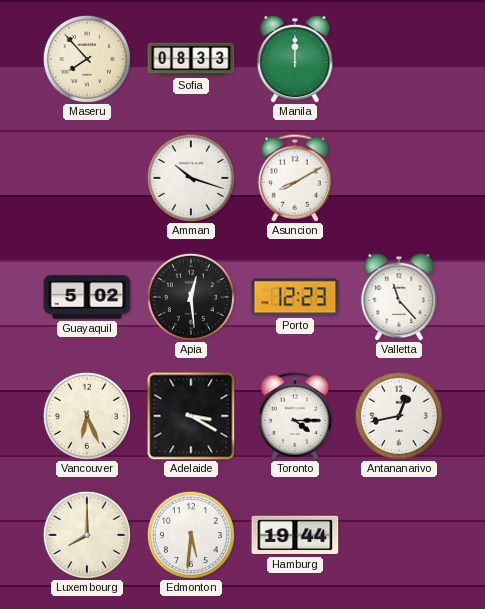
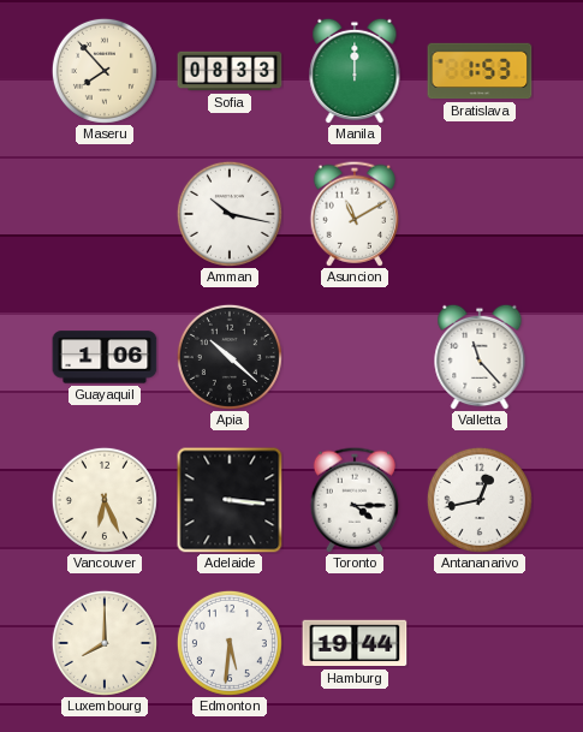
Bratislava: none -> 1:53 (480, 71)
Amman: 10:18 -> 10:17 (230, 214)
Asuncion: 8:10 -> 11:10 (353, 214)
Guayaquil: 5:02 -> 1:06 (105, 357)
Apia: 12:29 -> 10:22 (230, 357)
Porto: 12:23 -> none (295, 297)
Adelaide: 3:20 -> 3:16 (230, 500)
